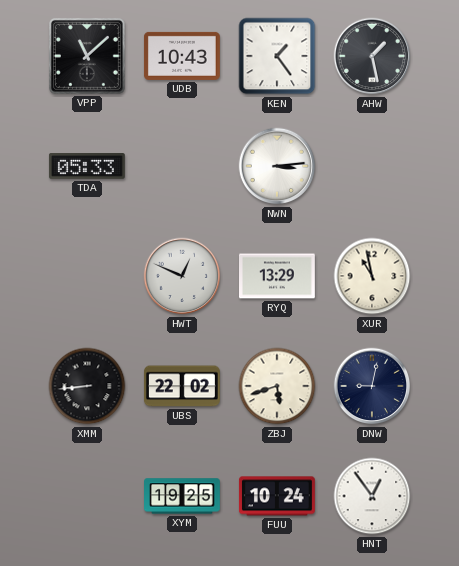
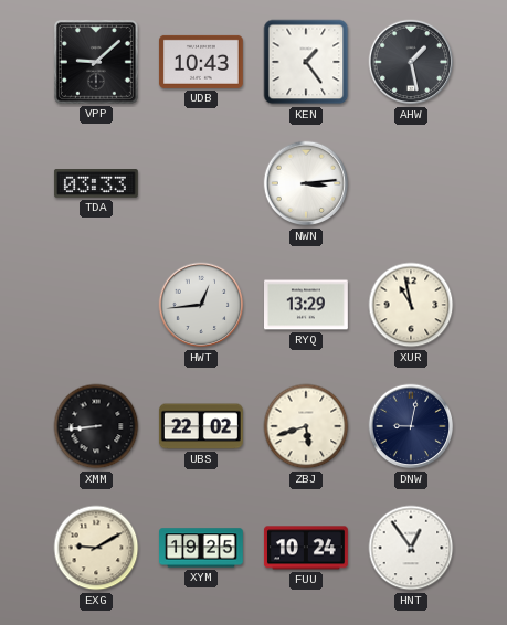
VPP: 11:08 -> 9:08 (96, 62)
TDA: 05:33 -> 03:33 (96, 184)
HWT: 12:49 -> 12:44 (201, 305)
EXG: none -> 9:10 (96, 548)
